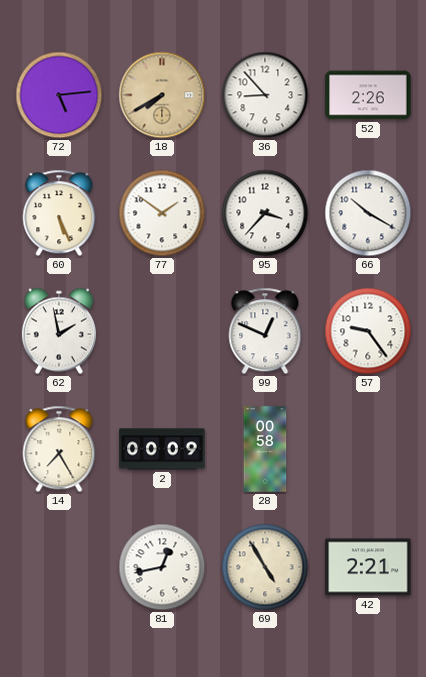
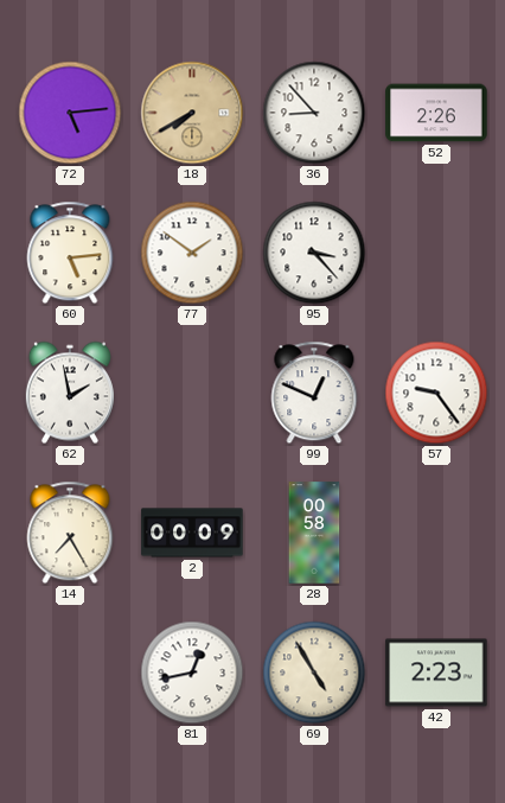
60: 5:26 -> 5:14 (70, 253)
95: 3:37 -> 3:23 (314, 253)
66: 10:20 -> none (368, 213)
42: 2:21 -> 2:23 (436, 673)
